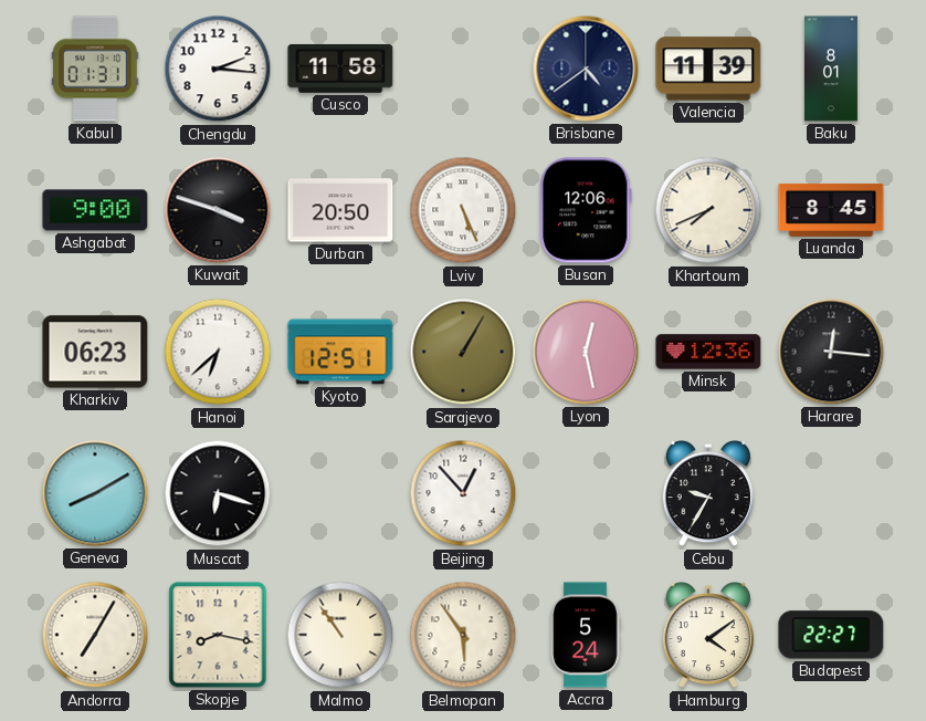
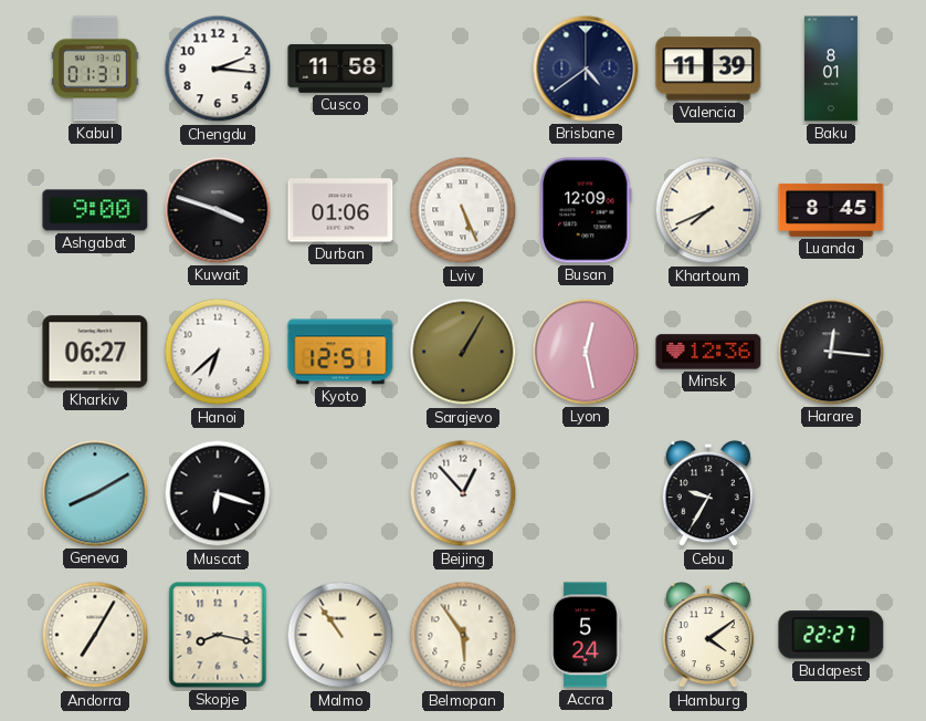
Durban: 20:50 -> 01:06 (340, 210)
Busan: 12:06 -> 12:09 (586, 210)
Kharkiv: 06:23 -> 06:27 (95, 352)
